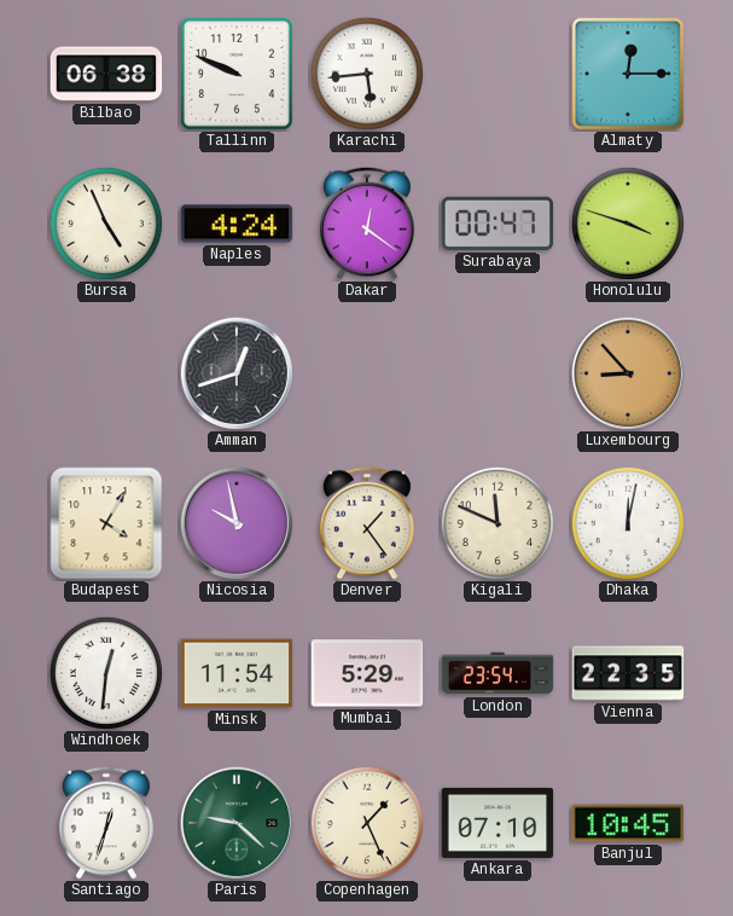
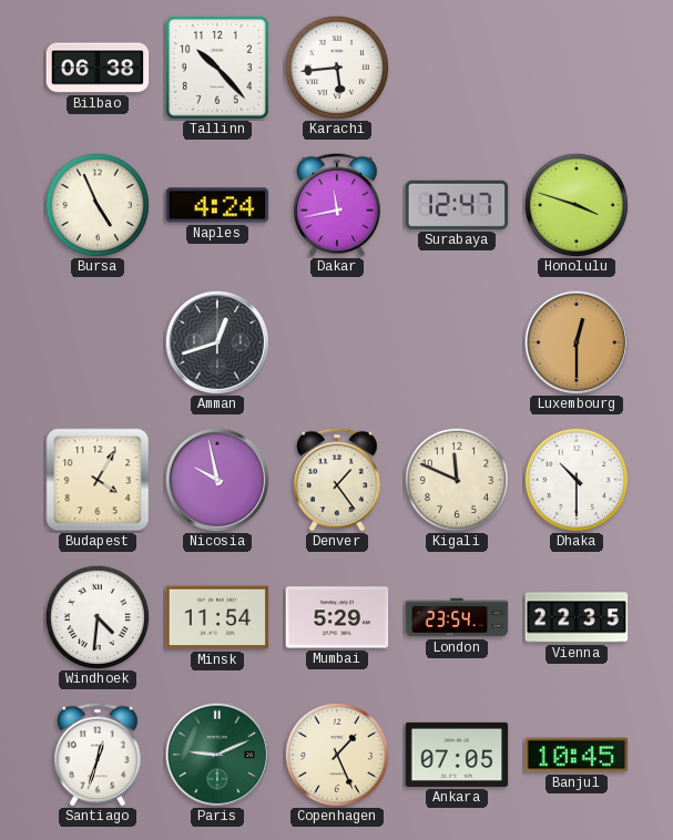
Tallinn: 9:49 -> 10:23 (217, 68)
Almaty: 12:15 -> none (628, 74)
Dakar: 12:21 -> 11:43 (338, 205)
Surabaya: 00:47 -> 12:47 (457, 205)
Luxembourg: 8:53 -> 12:30 (575, 341)
Dhaka: 12:02 -> 10:30 (577, 480)
Windhoek: 12:31 -> 4:31 (98, 617)
Paris: 9:22 -> 9:11 (216, 754)
Ankara: 07:10 -> 07:05 (457, 755)
